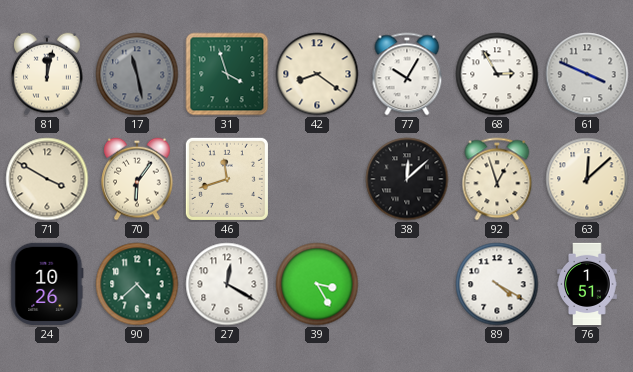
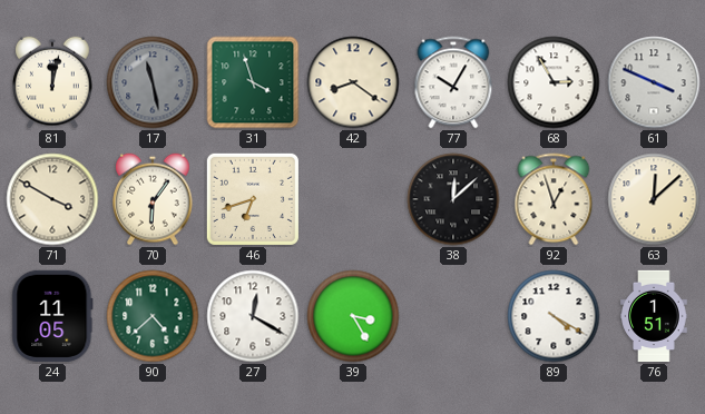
46: 11:42 -> 6:42 (253, 199)
24: 10:26 -> 11:05 (52, 316)
